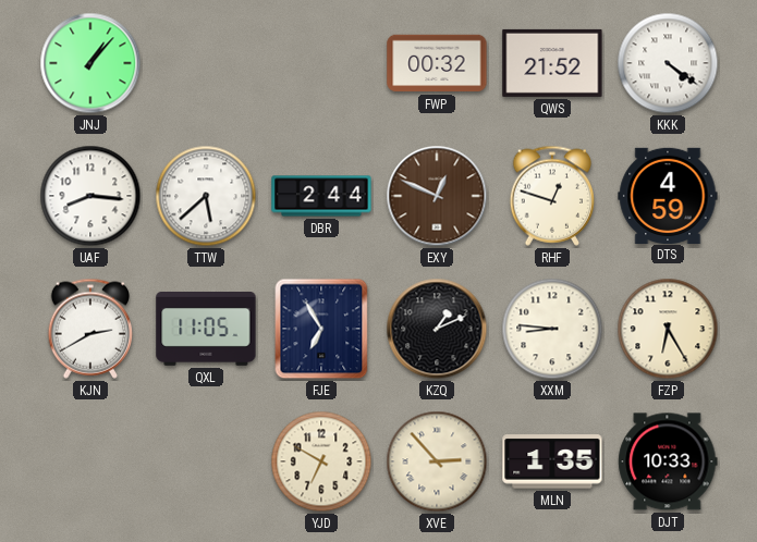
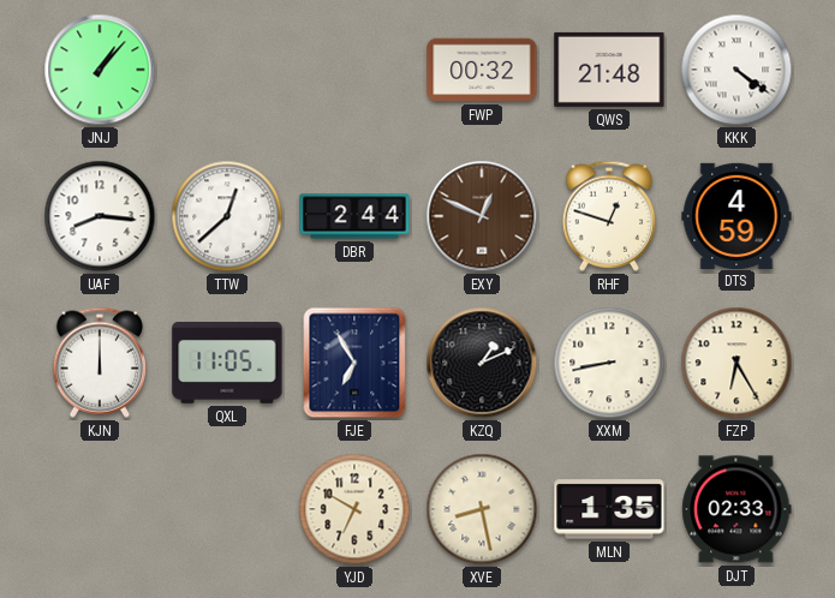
QWS: 21:52 -> 21:48 (609, 70)
TTW: 5:38 -> 12:38 (227, 216)
KJN: 2:40 -> 12:00 (99, 363)
XXM: 8:46 -> 8:43 (609, 363)
XVE: 2:53 -> 8:28 (482, 509)
DJT: 10:33 -> 02:33 (736, 509)
